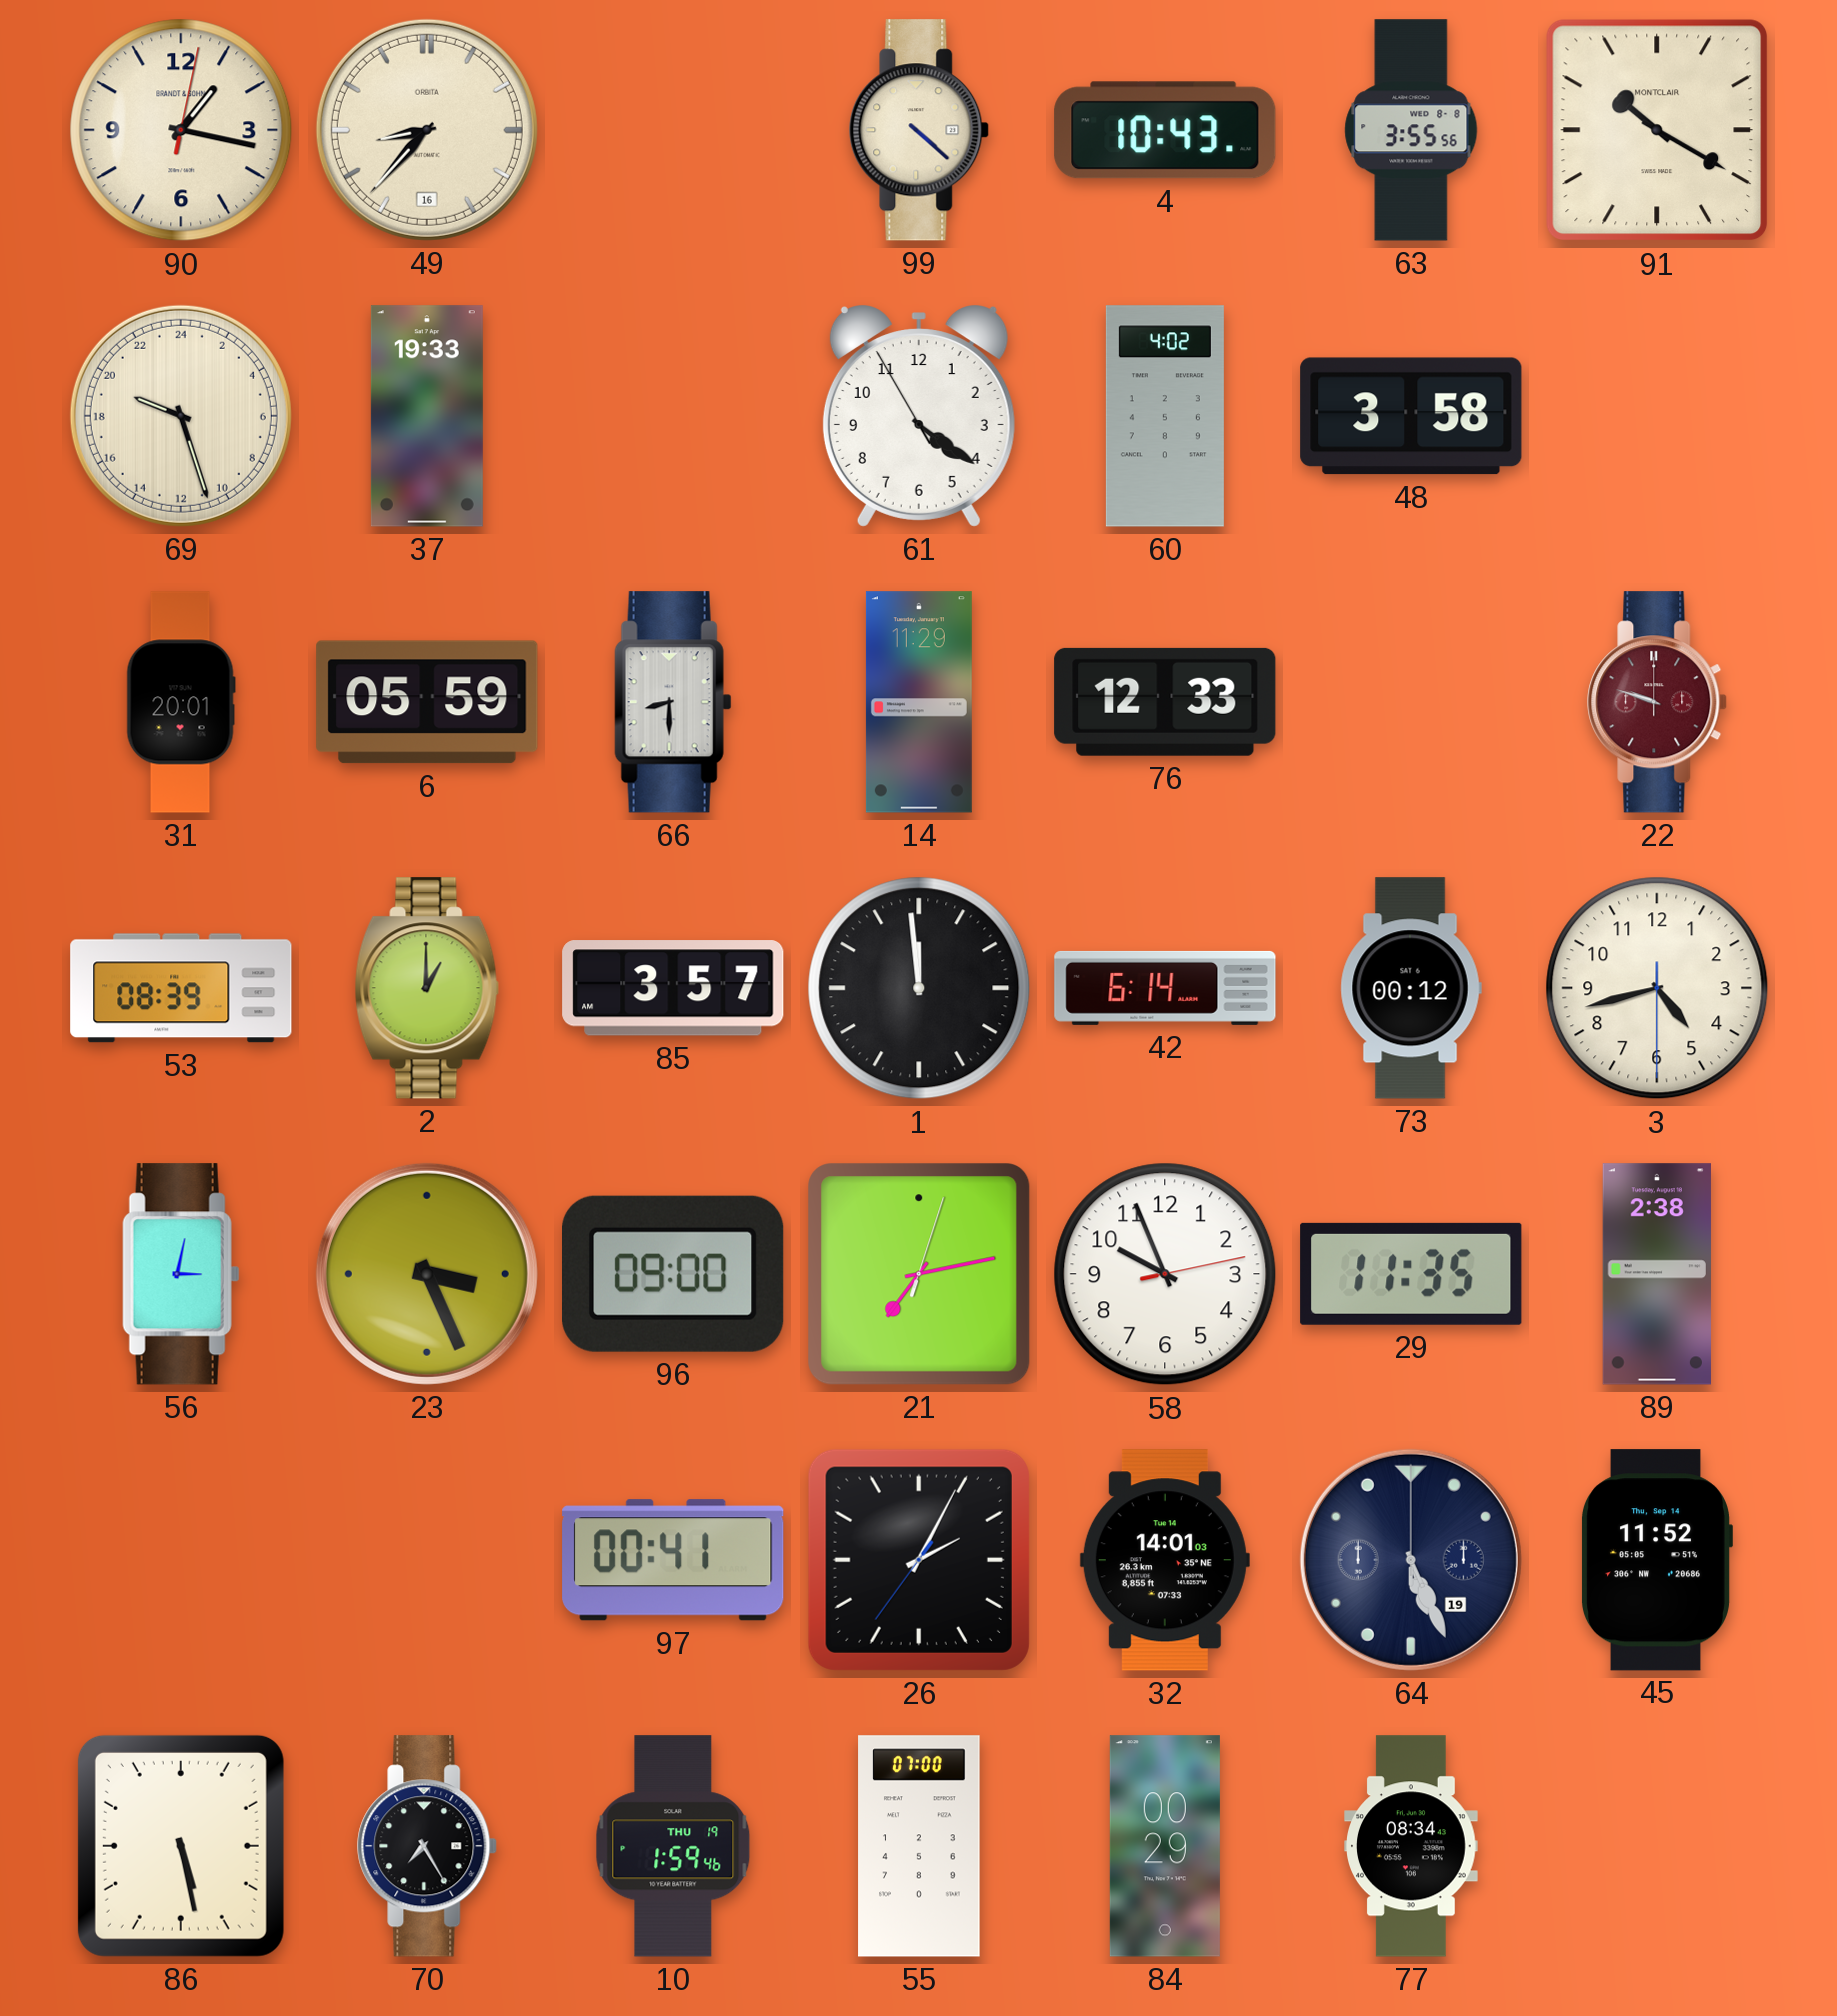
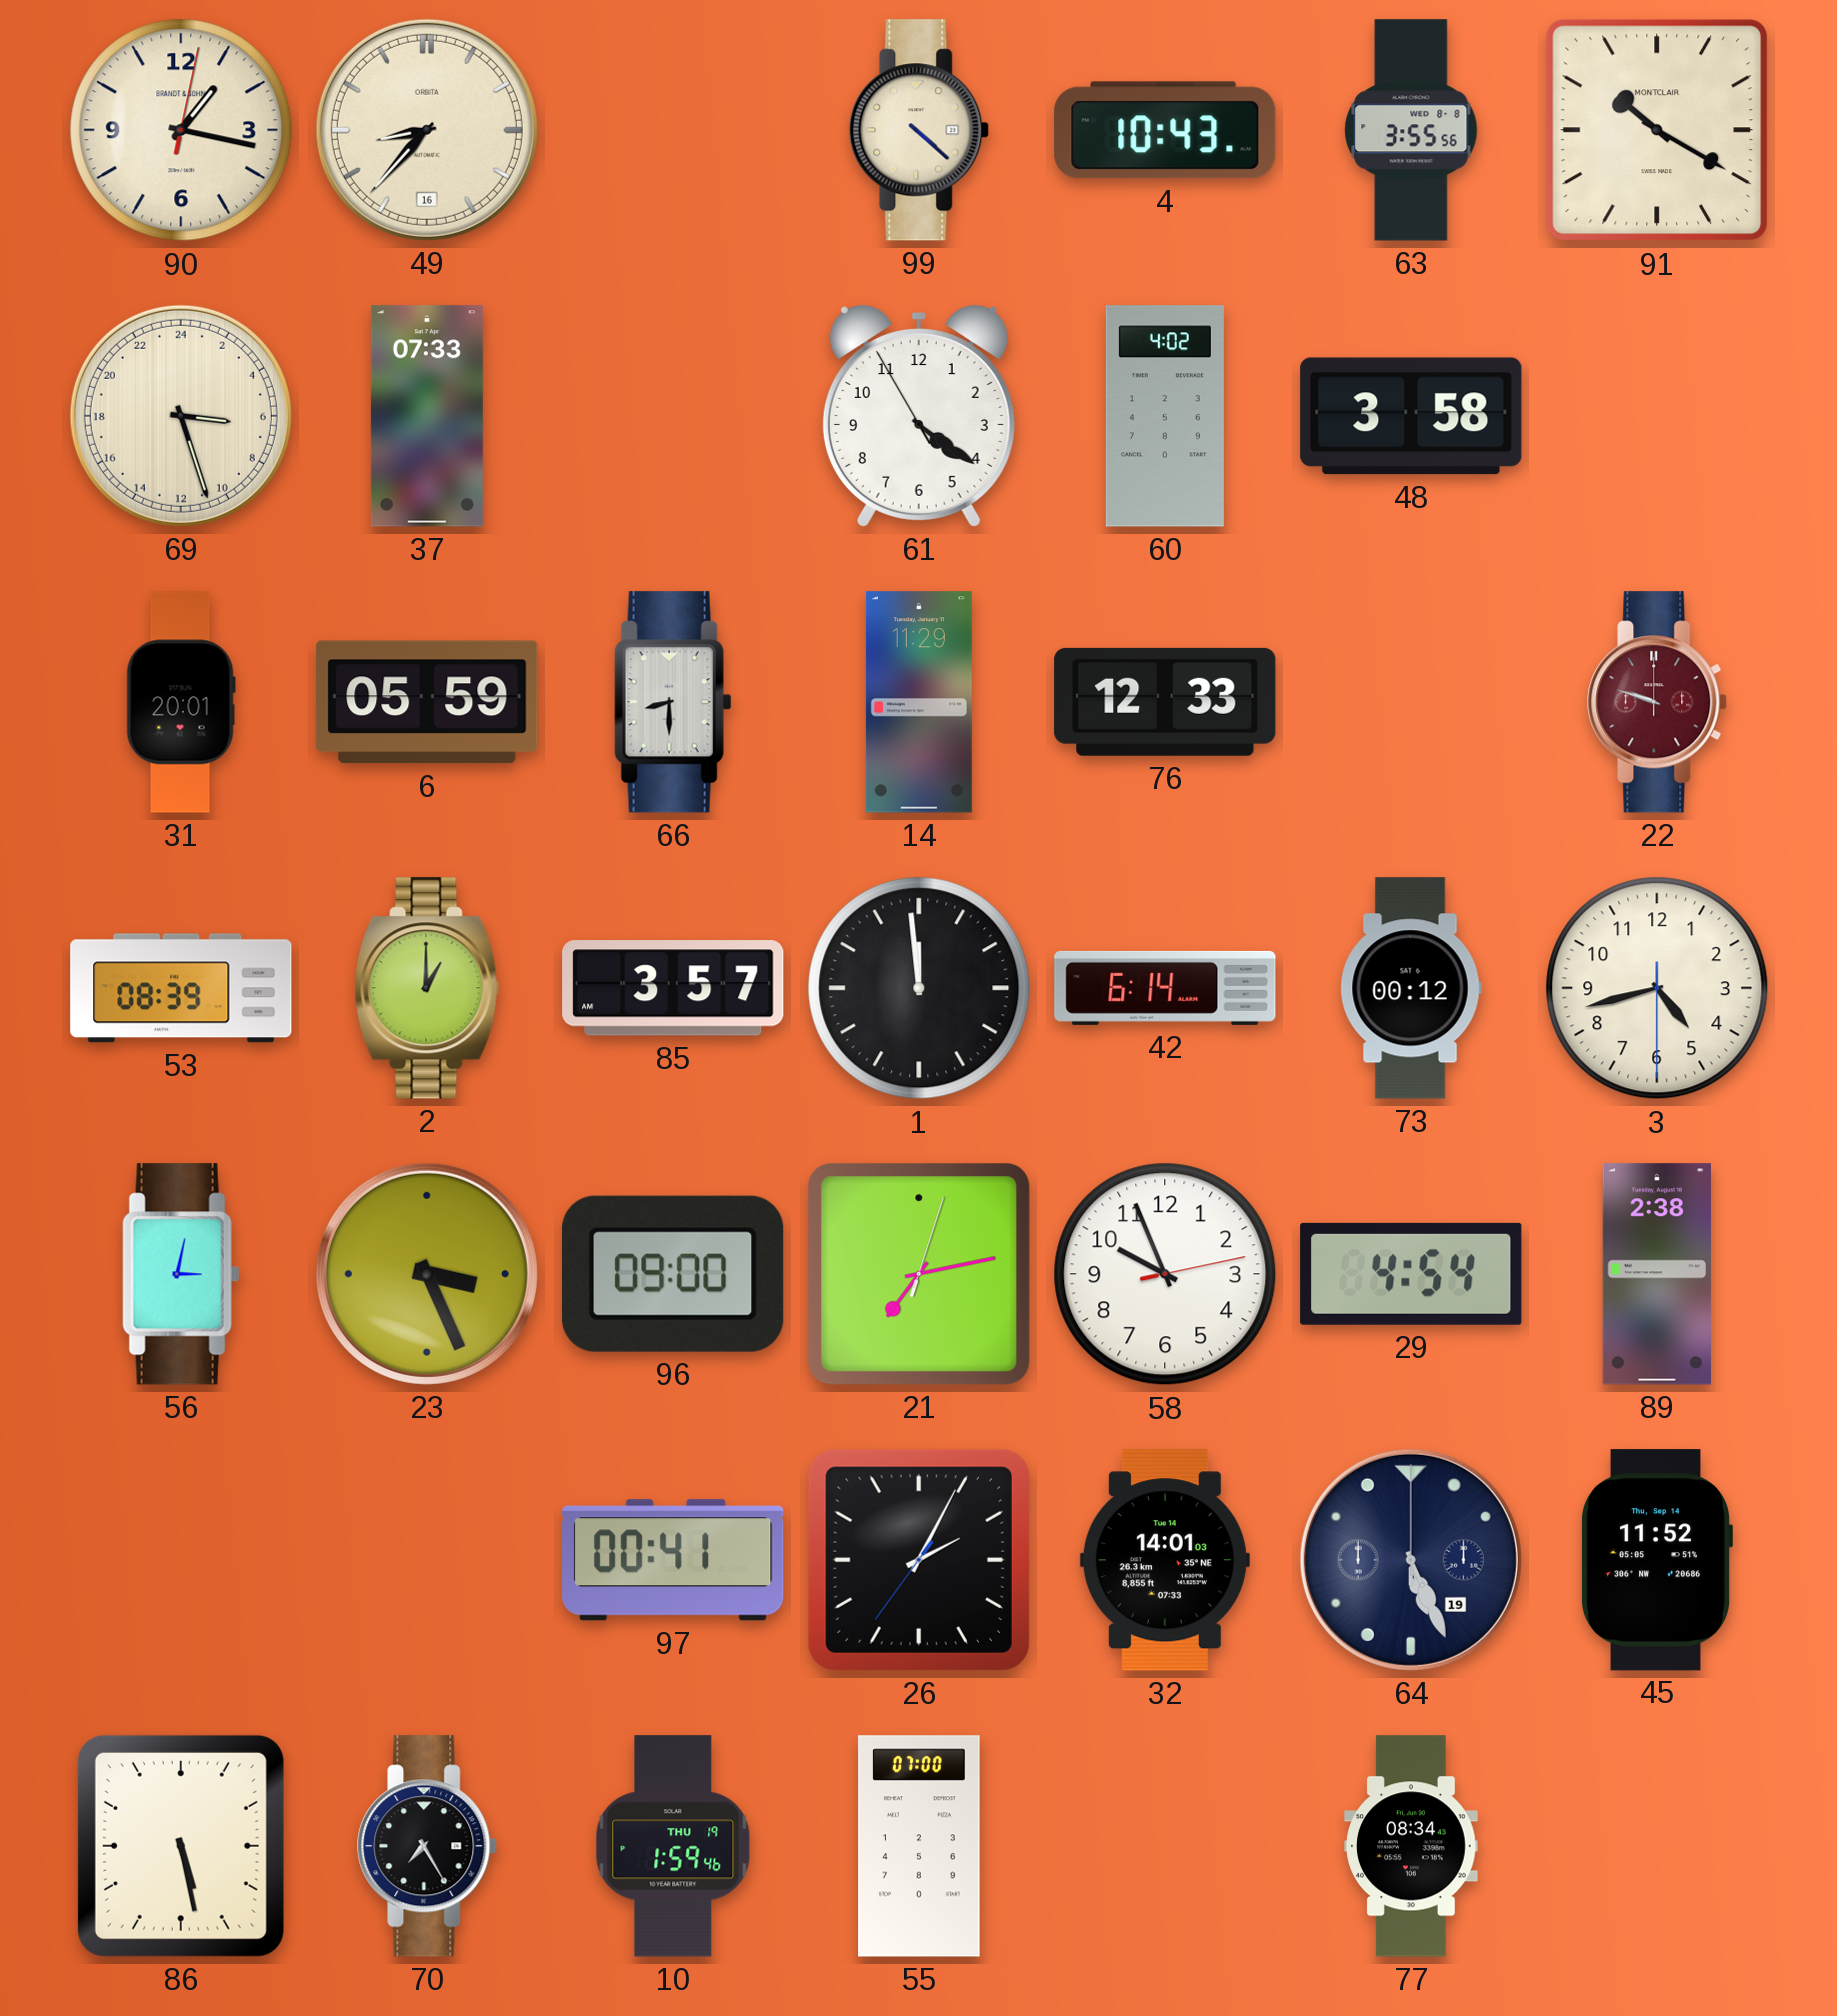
69: 19:27 -> 6:27 (181, 416)
37: 19:33 -> 07:33 (427, 416)
29: 11:35 -> 4:54 (1411, 1274)
84: 00:29 -> none (1165, 1846)
